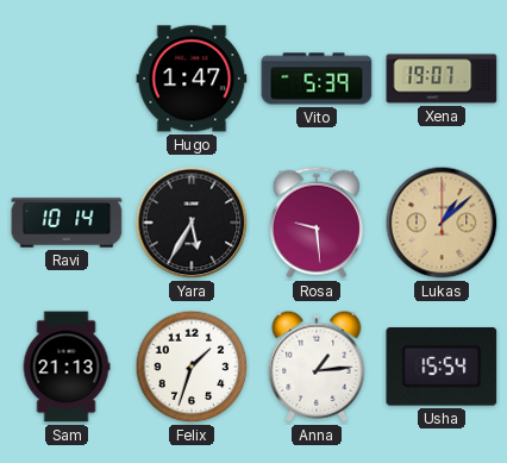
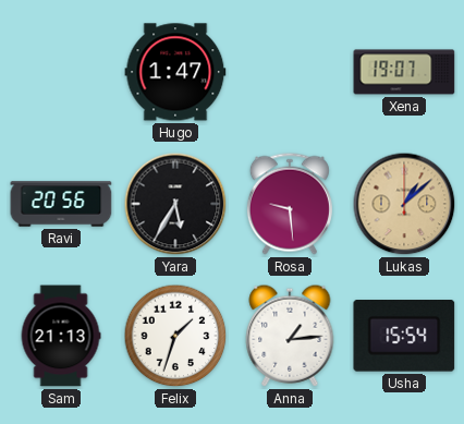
Vito: 5:39 -> none (317, 79)
Ravi: 10:14 -> 20:56 (61, 204)
